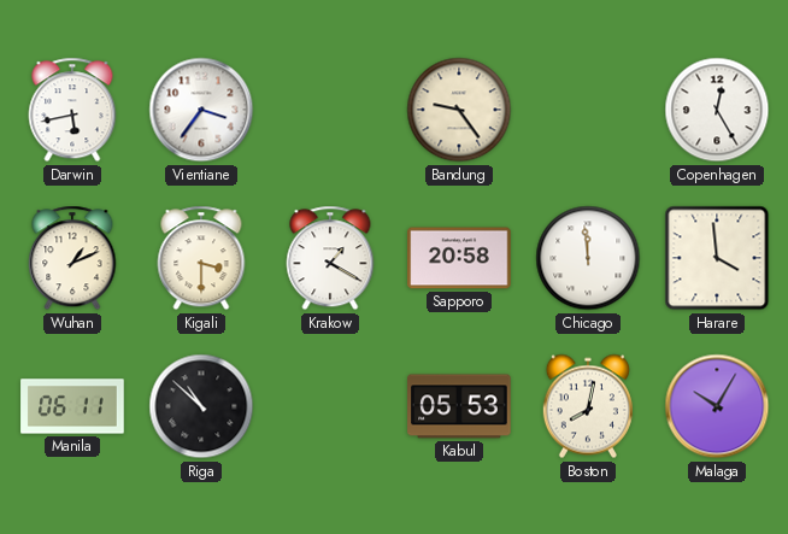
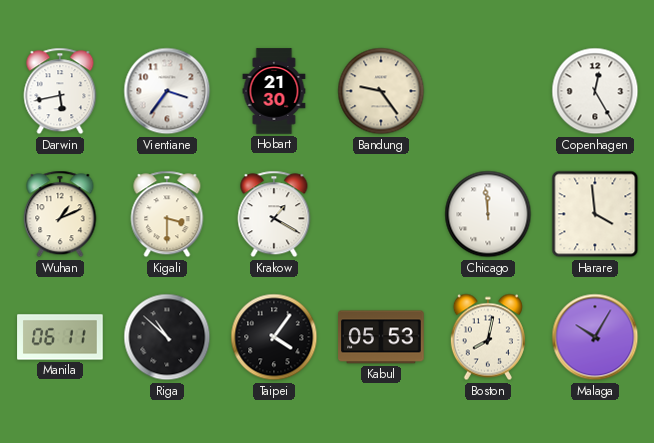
Hobart: none -> 21:30 (274, 91)
Sapporo: 20:58 -> none (459, 258)
Taipei: none -> 4:06 (274, 337)
